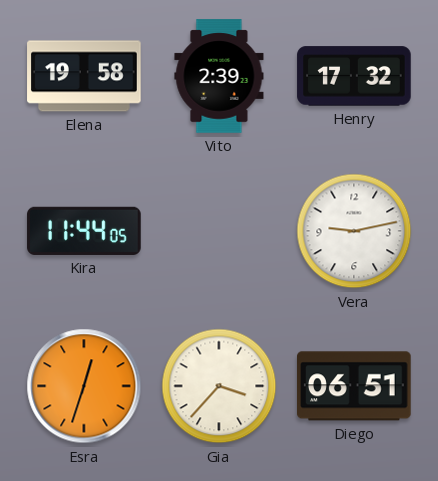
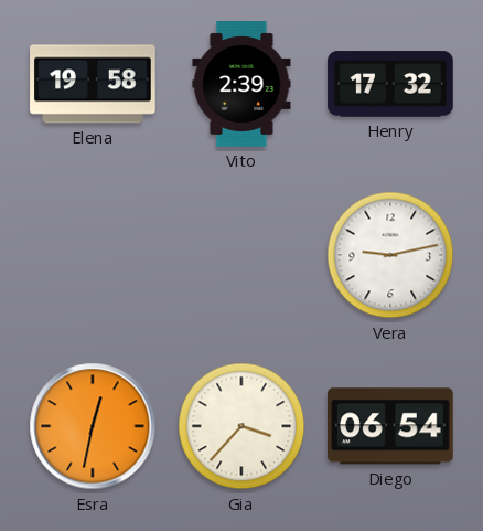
Kira: 11:44 -> none (84, 231)
Esra: 12:33 -> 12:32 (93, 426)
Diego: 06:51 -> 06:54 (391, 426)
